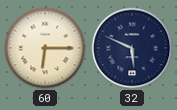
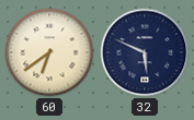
60: 6:15 -> 6:39 (49, 52)
